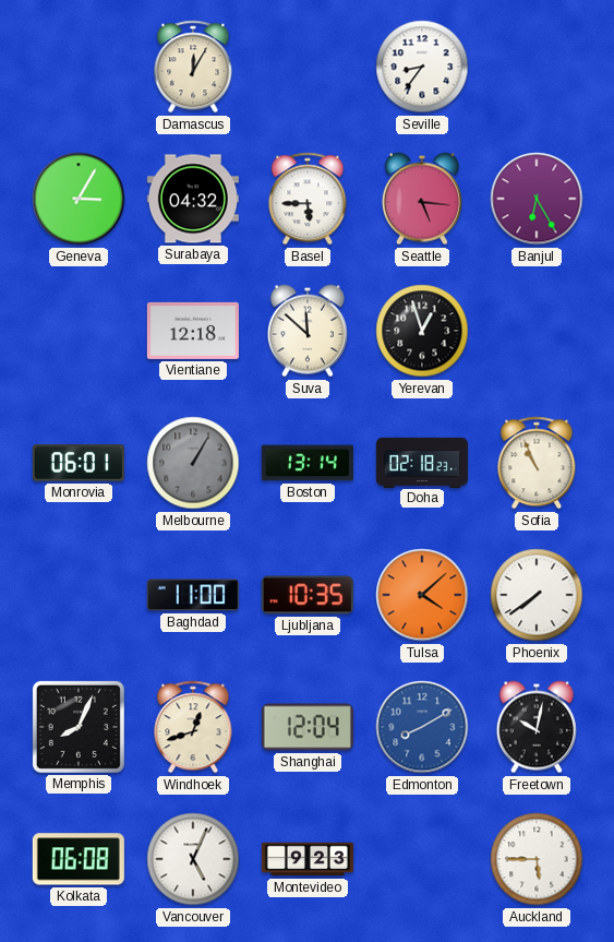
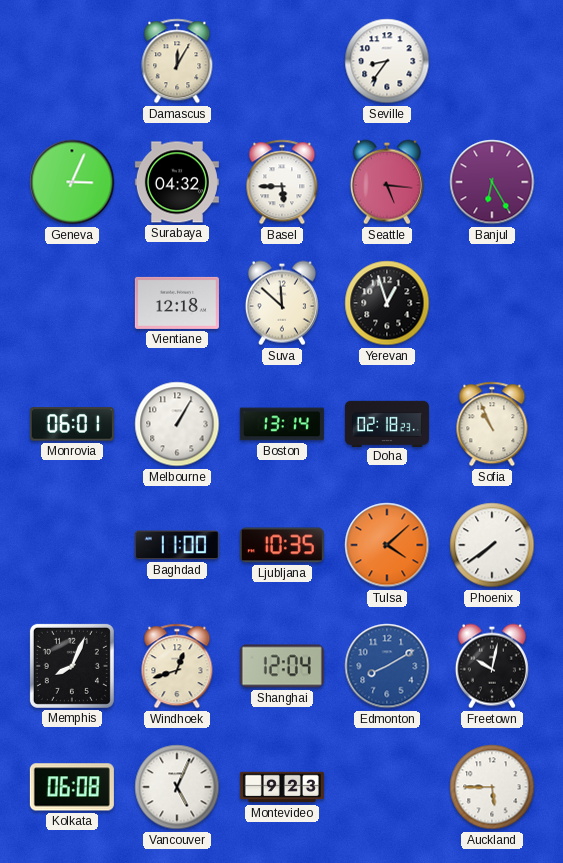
Geneva: 3:05 -> 3:04 (72, 182)
Melbourne dial: grey -> white (177, 424)
